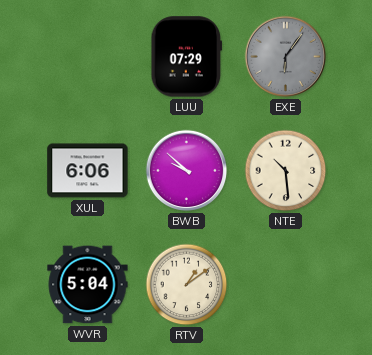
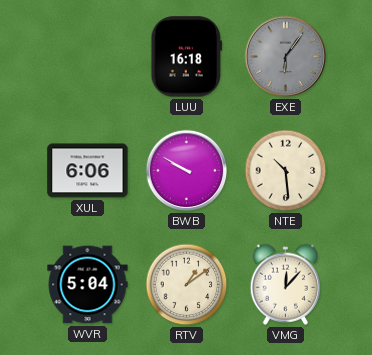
LUU: 07:29 -> 16:18 (187, 57)
BWB: 9:52 -> 9:50 (187, 171)
VMG: none -> 12:07 (285, 284)
